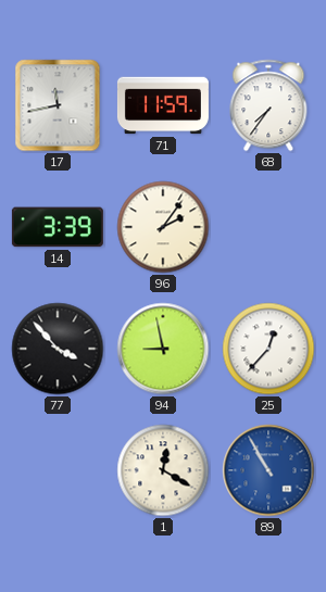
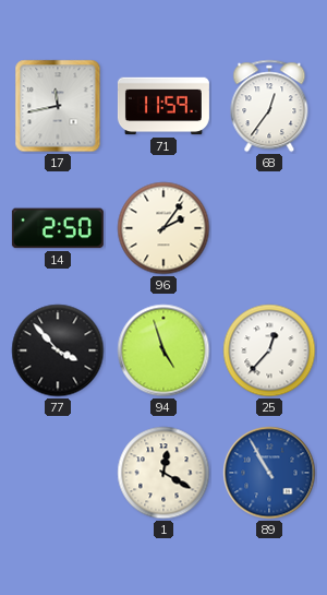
68: 7:36 -> 12:36 (269, 106)
14: 3:39 -> 2:50 (58, 228)
94: 8:58 -> 4:57 (163, 350)
